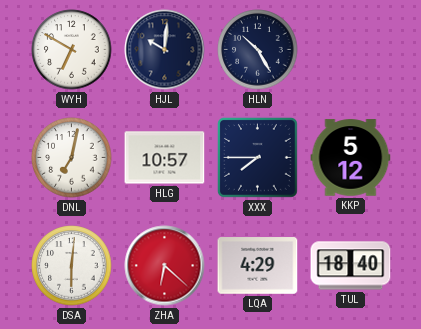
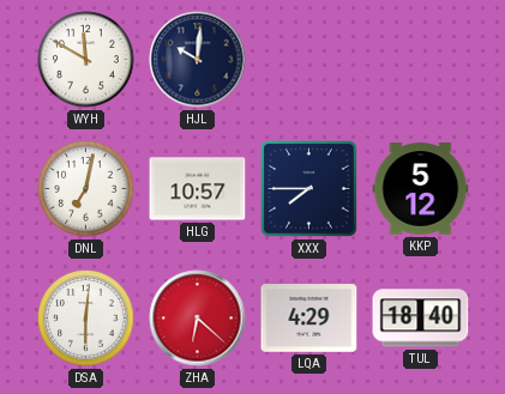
WYH: 6:50 -> 11:50 (86, 60)
HLN: 10:25 -> none (258, 50)
